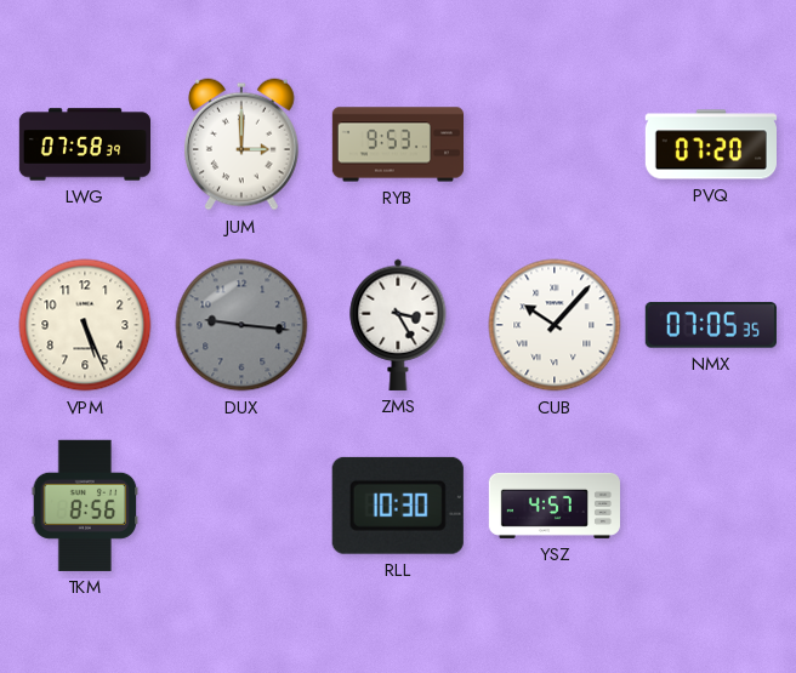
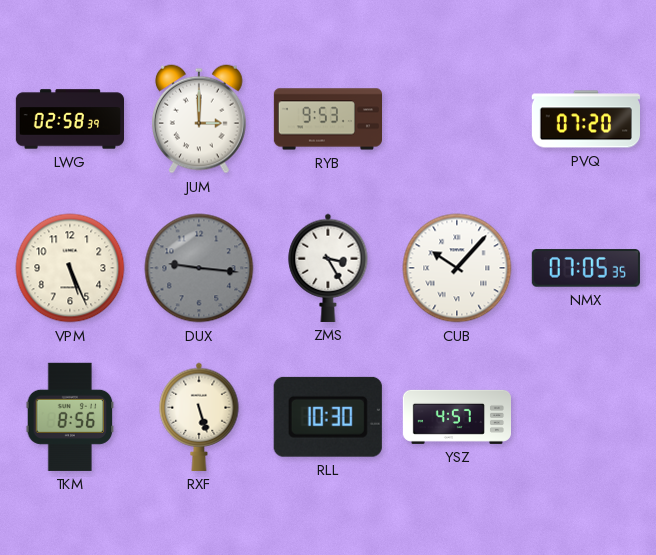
LWG: 07:58 -> 02:58 (69, 119)
RXF: none -> 5:27 (199, 417)
